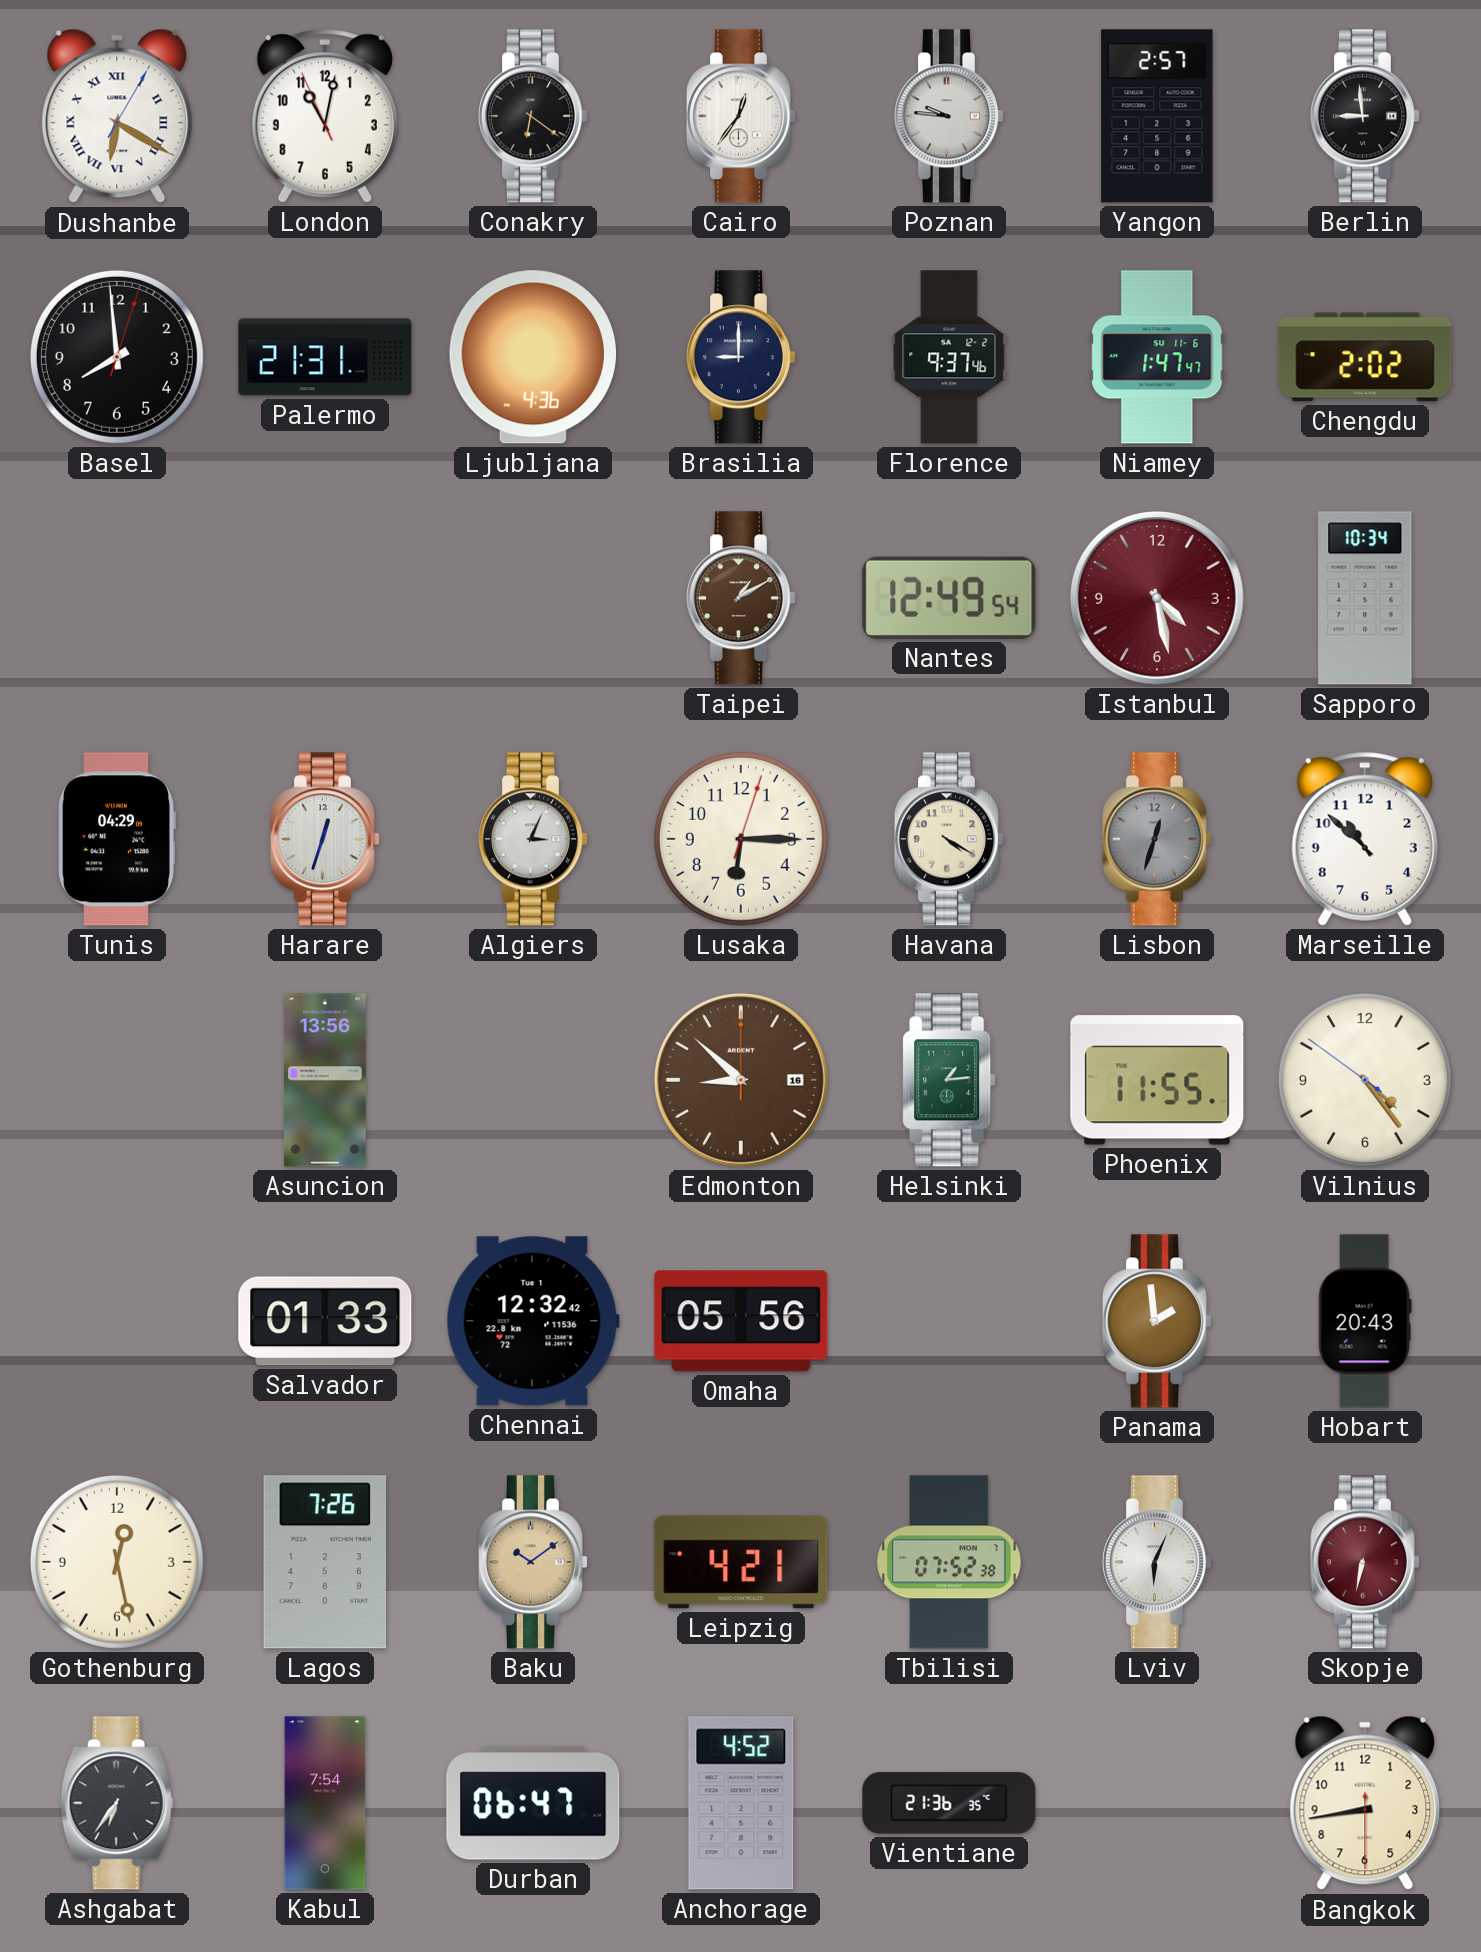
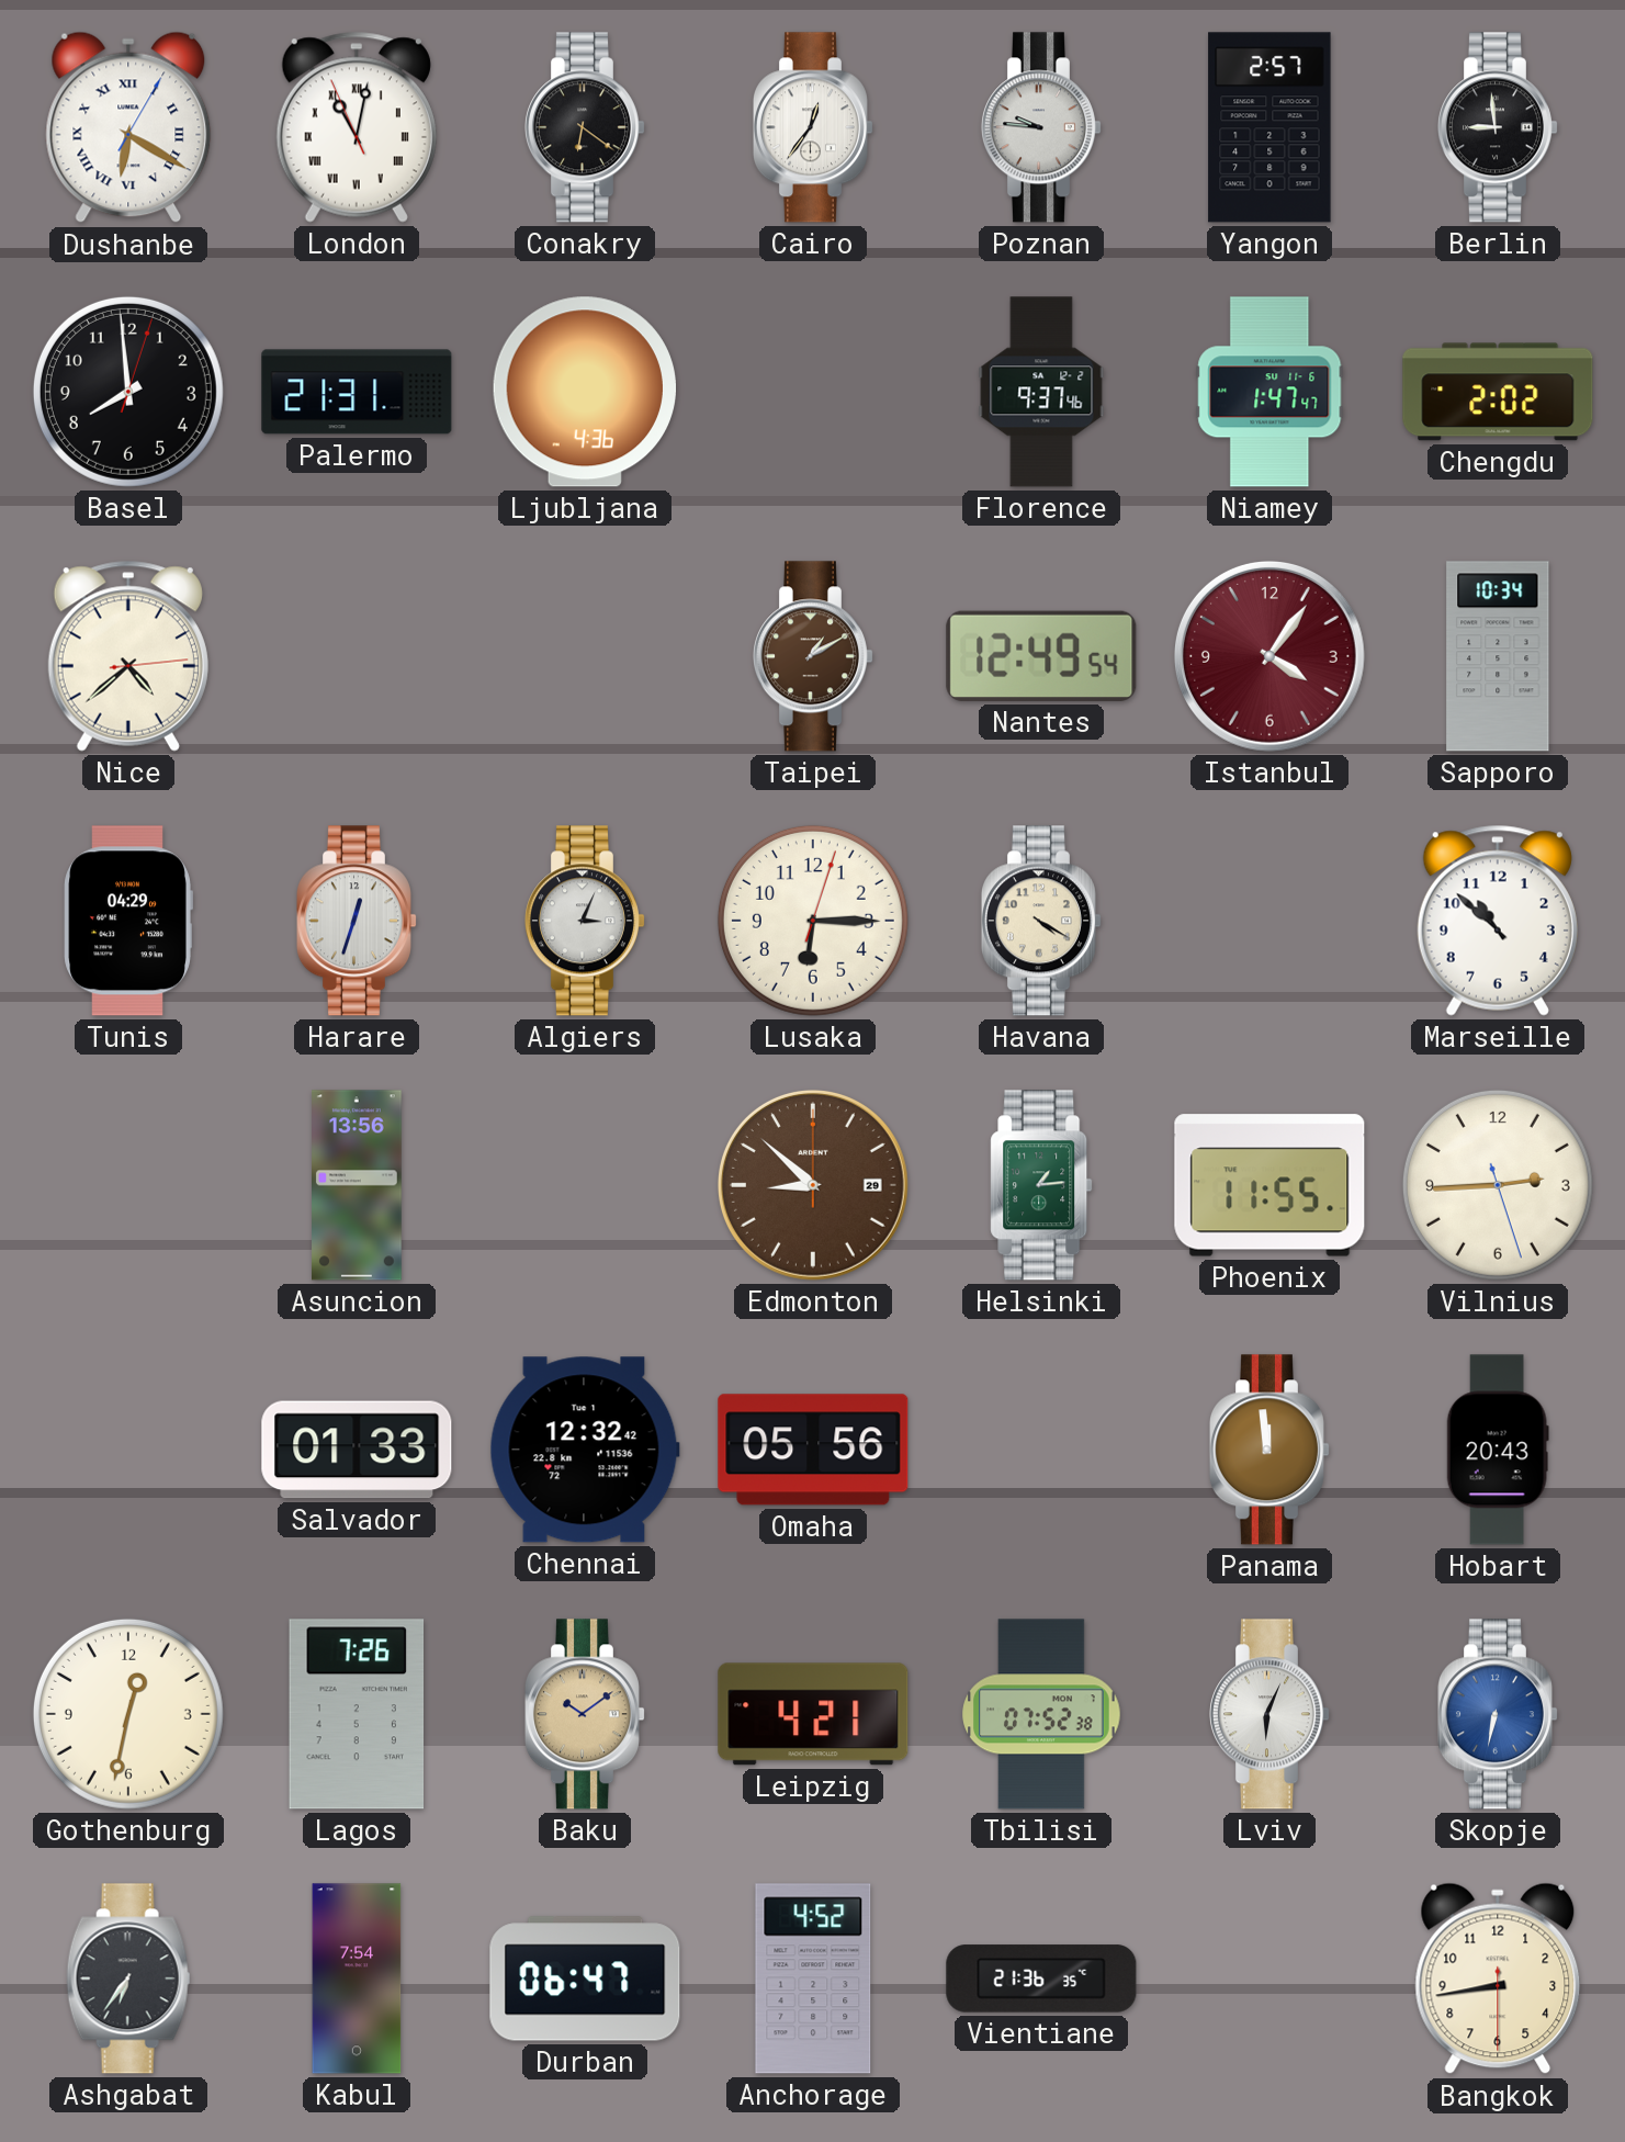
London numerals: Arabic -> Roman (357, 127)
Brasilia: 9:00 -> none (741, 357)
Nice: none -> 4:38 (128, 656)
Istanbul: 4:28 -> 4:06 (1269, 656)
Lisbon: 12:33 -> none (1157, 839)
Edmonton date: 16 -> 29 (813, 1185)
Vilnius: 4:23 -> 2:44 (1498, 1185)
Panama: 1:59 -> 11:59 (1269, 1450)
Gothenburg: 12:28 -> 12:32 (128, 1714)
Skopje dial: burgundy -> blue (1498, 1714)
